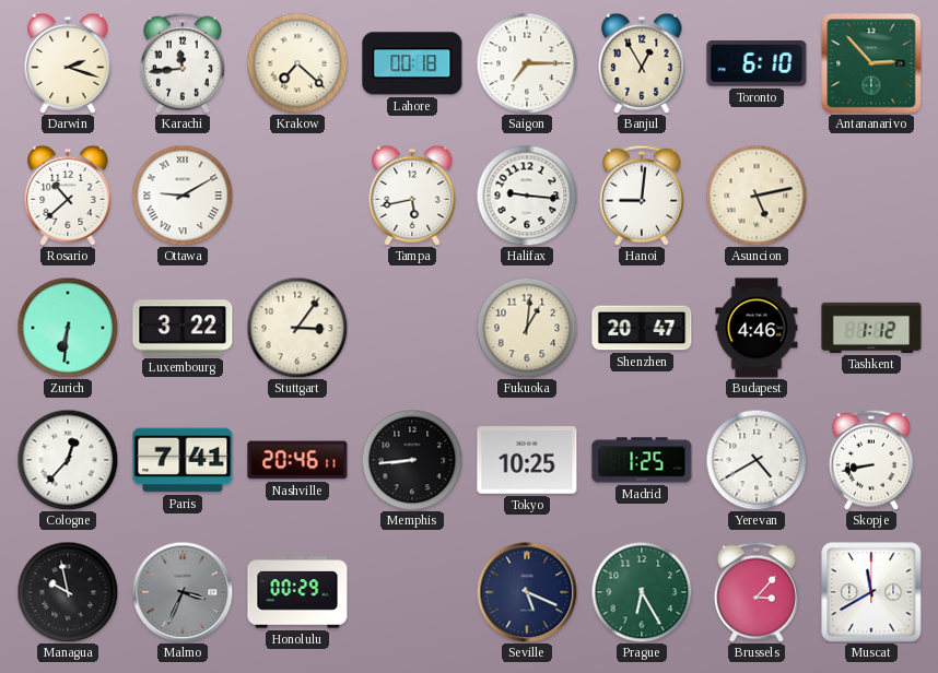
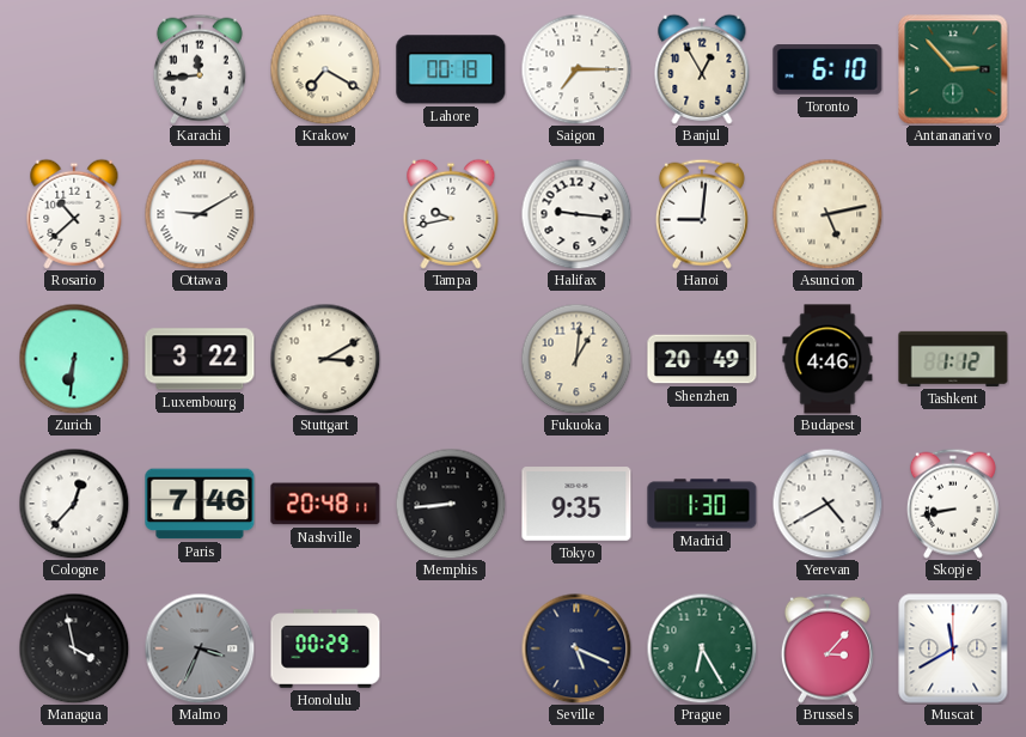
Darwin: 2:18 -> none (68, 63)
Krakow: 7:22 -> 7:20 (325, 69)
Tampa: 5:43 -> 9:43 (451, 214)
Stuttgart: 3:06 -> 3:10 (325, 359)
Shenzhen: 20:47 -> 20:49 (702, 359)
Paris: 7:41 -> 7:46 (200, 504)
Nashville: 20:46 -> 20:48 (325, 504)
Tokyo: 10:25 -> 9:35 (576, 504)
Madrid: 1:25 -> 1:30 (702, 504)
Managua: 9:58 -> 3:58 (74, 648)
